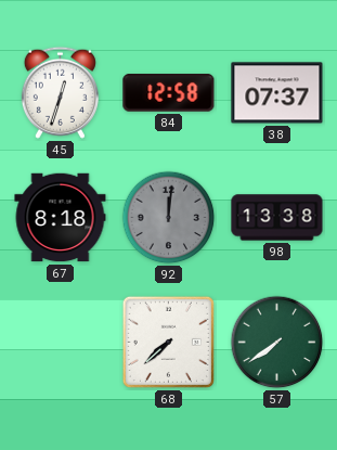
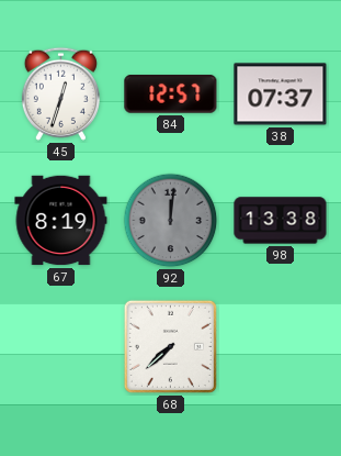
84: 12:58 -> 12:57 (171, 94)
67: 8:18 -> 8:19 (61, 221)
57: 7:39 -> none (277, 343)
